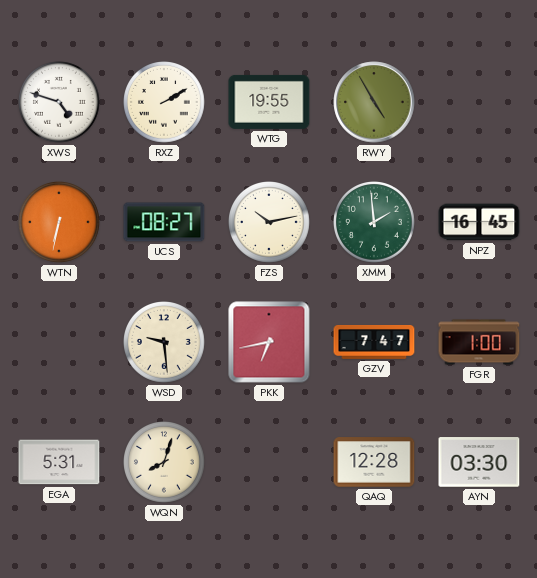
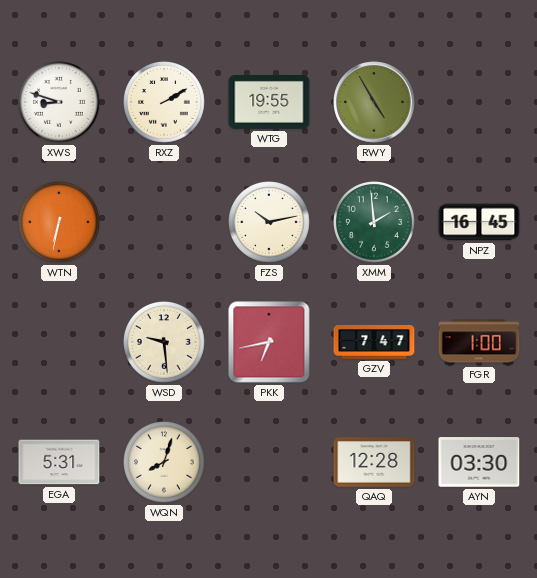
XWS: 4:48 -> 8:48 (60, 103)
UCS: 08:27 -> none (164, 222)
